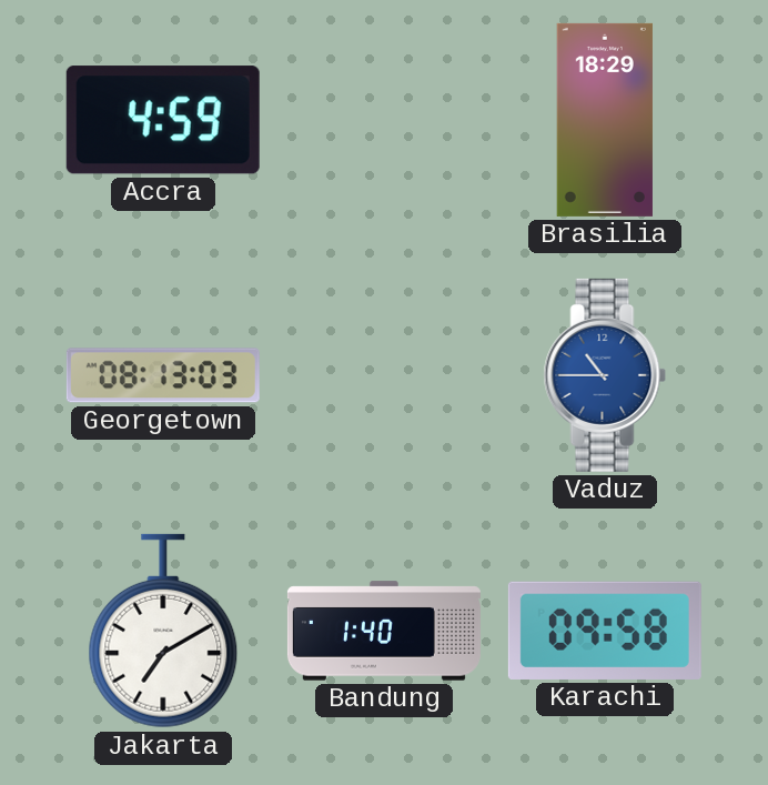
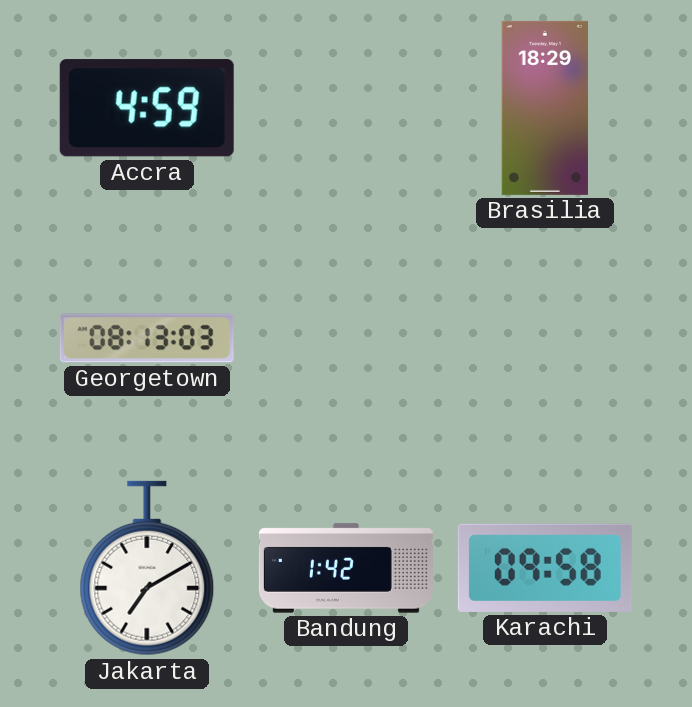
Vaduz: 10:45 -> none (605, 375)
Bandung: 1:40 -> 1:42 (346, 568)
